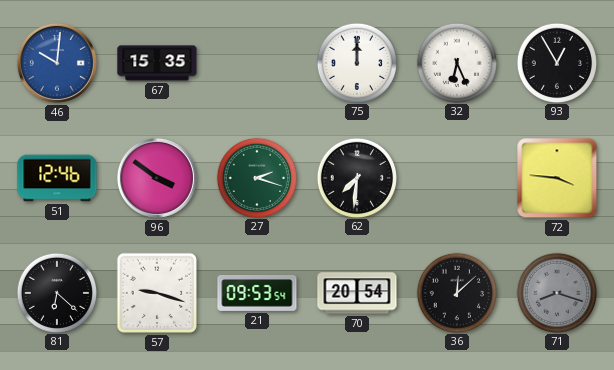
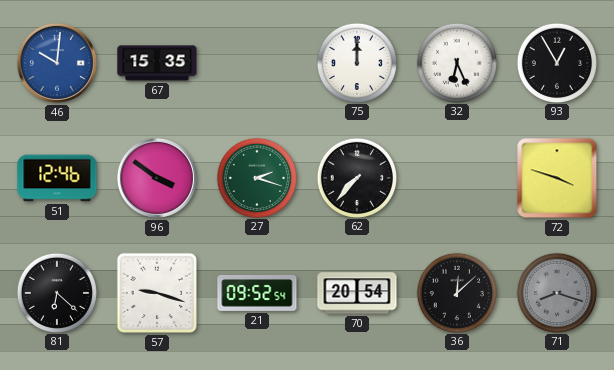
62: 7:31 -> 7:37 (356, 177)
72: 3:46 -> 3:48 (557, 178)
21: 09:53 -> 09:52 (257, 293)
